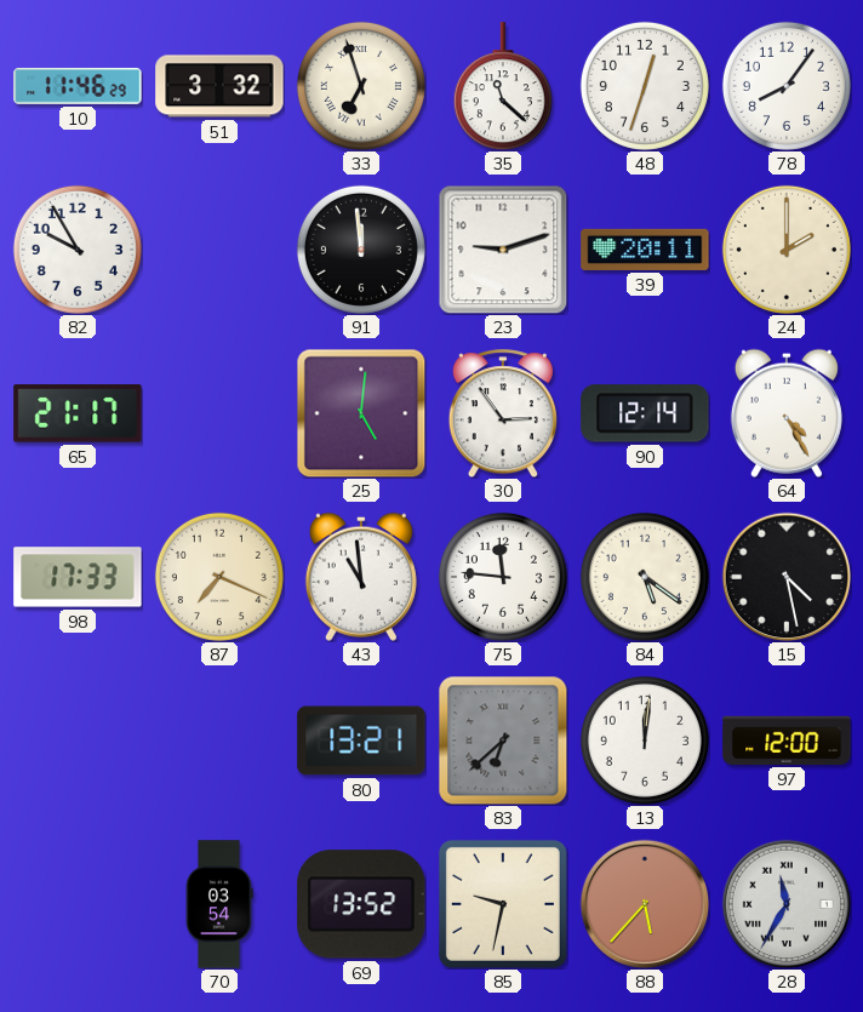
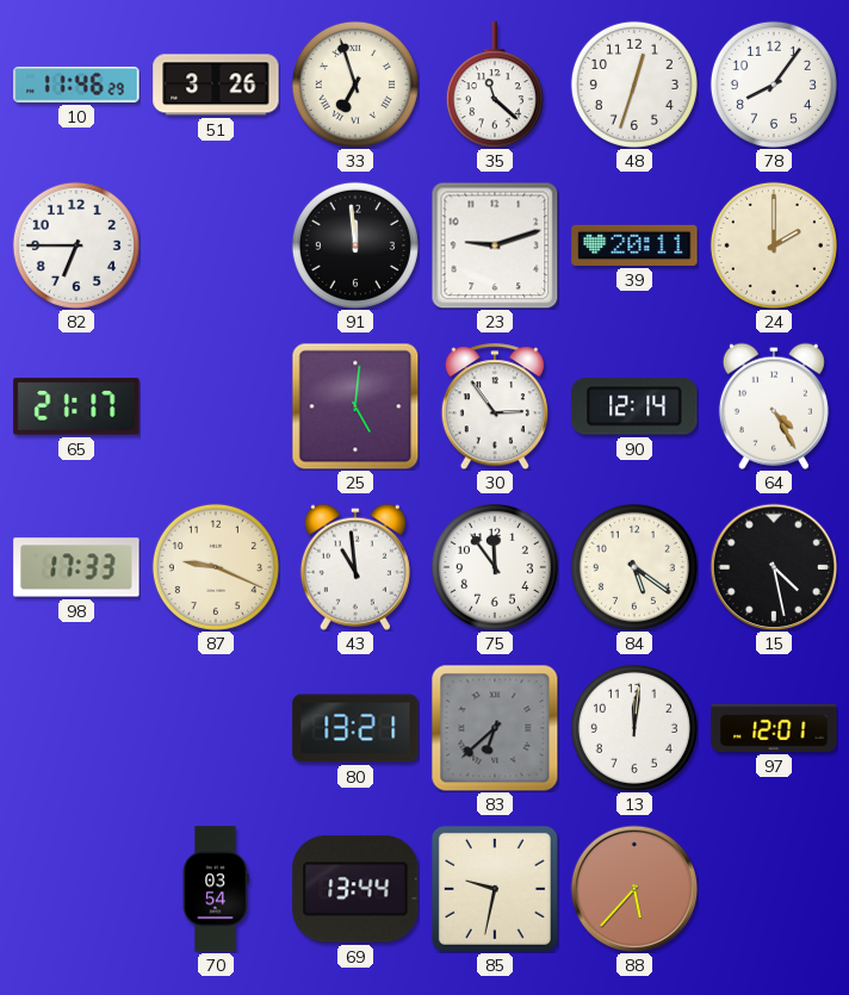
51: 3:32 -> 3:26 (216, 85)
82: 9:55 -> 6:45 (76, 245)
87: 7:19 -> 9:19 (216, 567)
75: 11:46 -> 11:54 (495, 567)
97: 12:00 -> 12:01 (774, 728)
69: 13:52 -> 13:44 (355, 889)
28: 11:35 -> none (787, 904)
